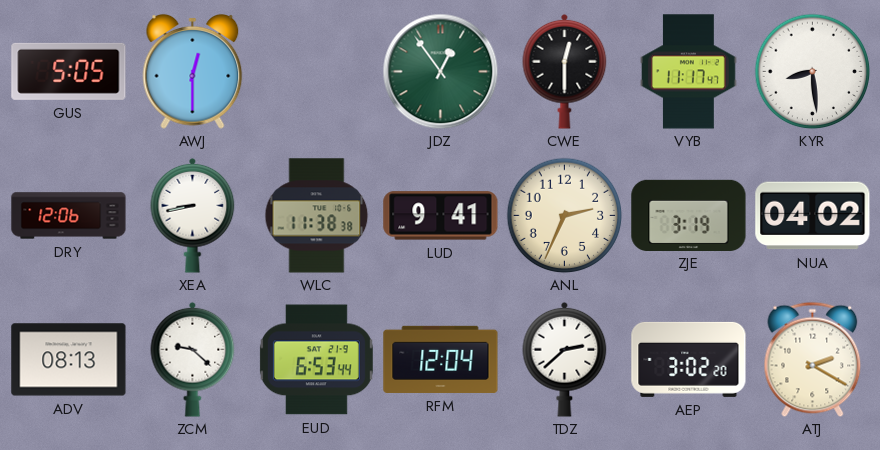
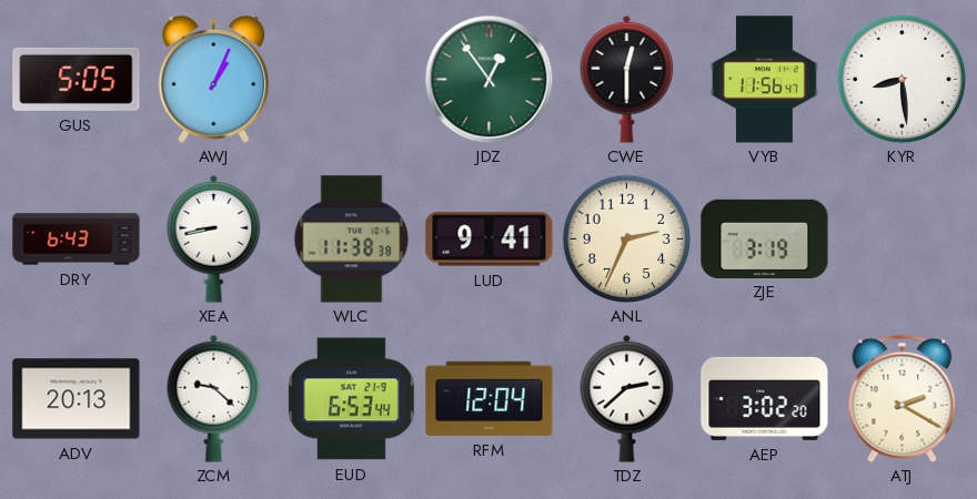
AWJ: 12:30 -> 1:04 (214, 79)
VYB: 11:17 -> 11:56 (765, 80)
DRY: 12:06 -> 6:43 (77, 240)
NUA: 04:02 -> none (813, 216)
ADV: 08:13 -> 20:13 (77, 399)
